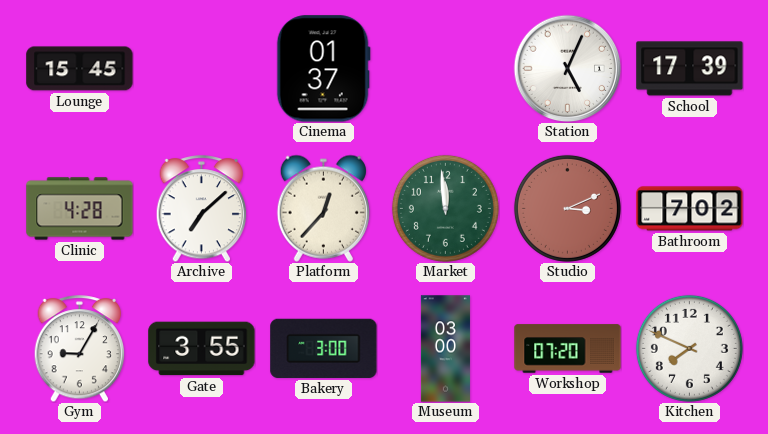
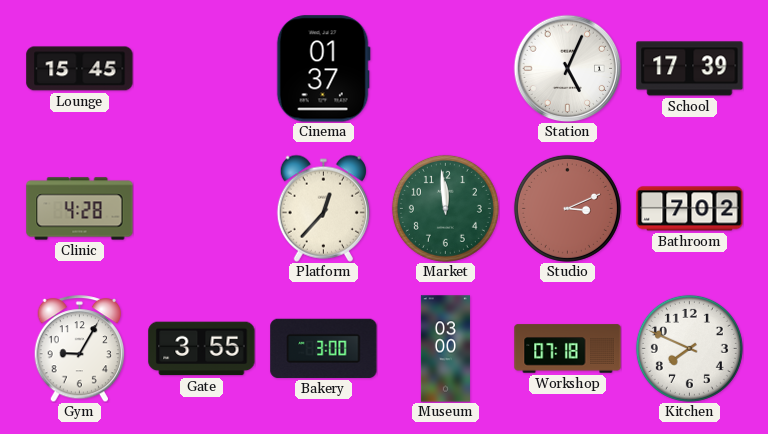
Archive: 7:08 -> none (202, 209)
Workshop: 07:20 -> 07:18 (568, 349)
